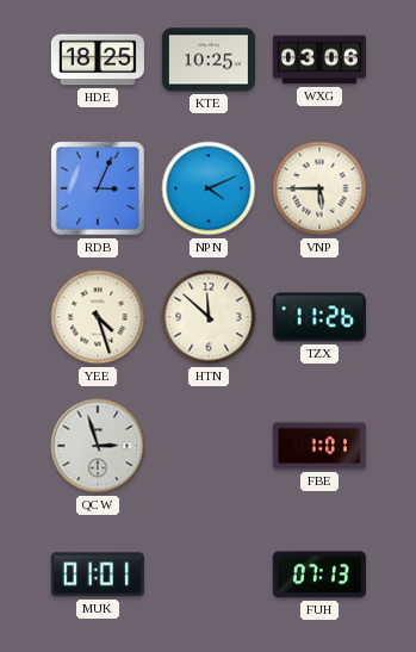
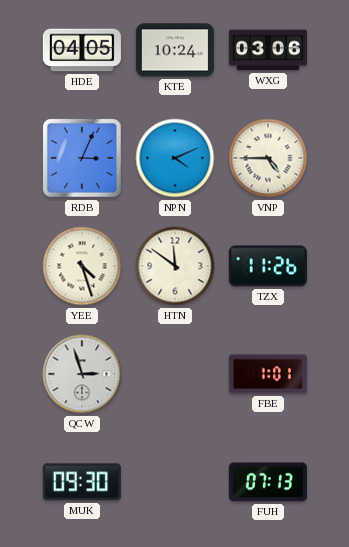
HDE: 18:25 -> 04:05 (82, 50)
KTE: 10:25 -> 10:24 (175, 50)
VNP: 5:45 -> 4:45 (268, 158)
HTN: 11:52 -> 11:51 (175, 266)
MUK: 01:01 -> 09:30 (82, 482)
